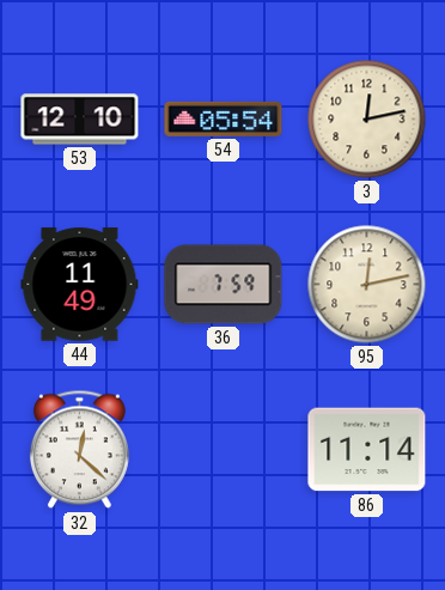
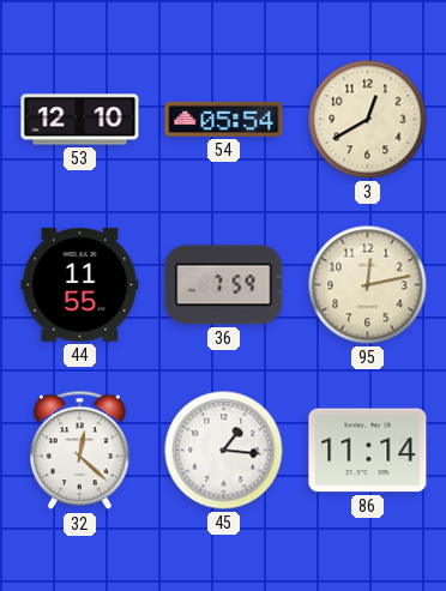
3: 12:13 -> 12:40 (368, 120)
44: 11:49 -> 11:55 (80, 285)
45: none -> 1:16 (224, 451)
